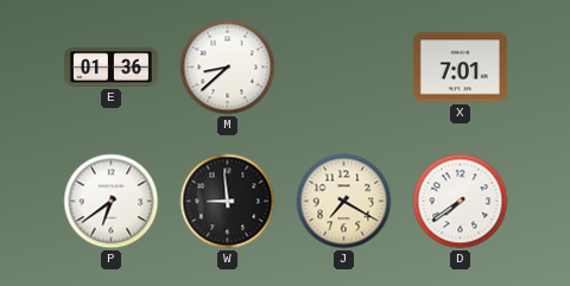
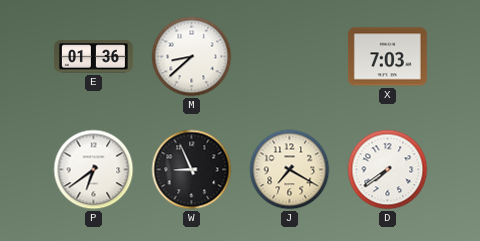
X: 7:01 -> 7:03 (387, 57)
W: 8:59 -> 8:56 (192, 170)
